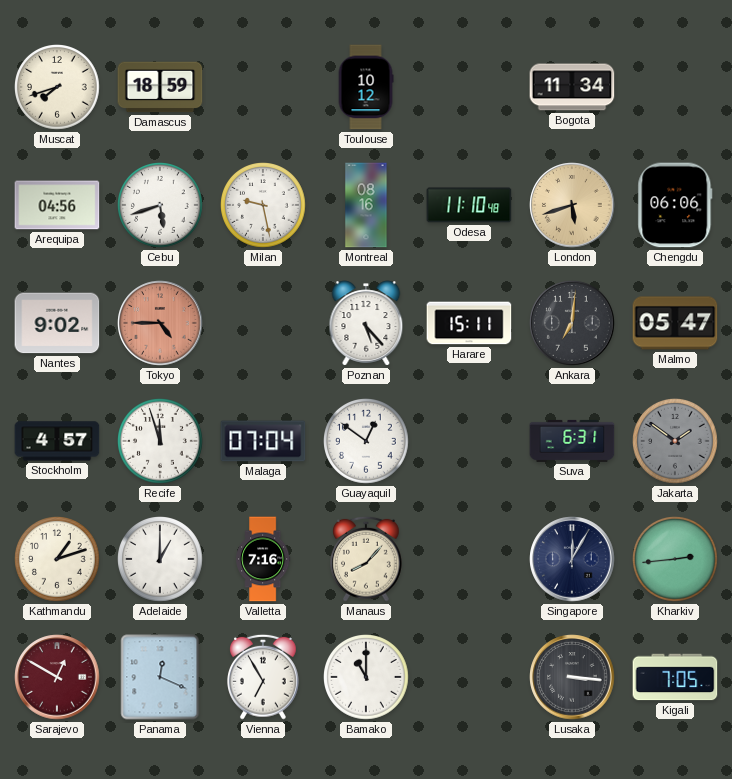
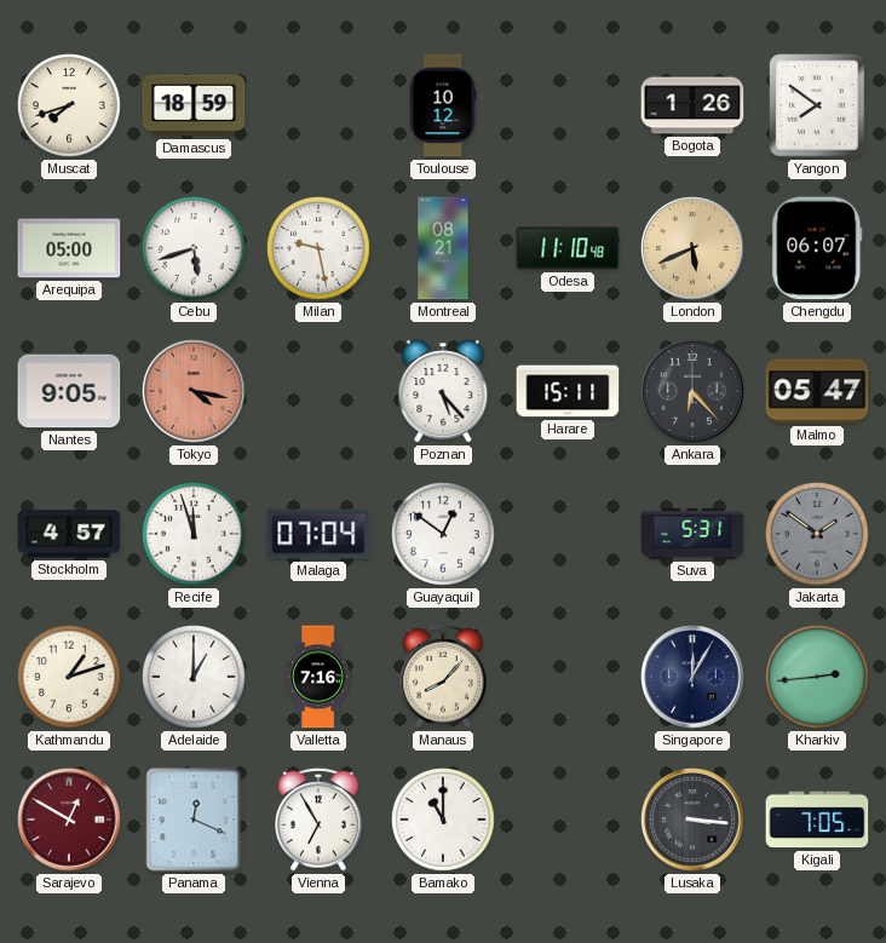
Bogota: 11:34 -> 1:26 (692, 105)
Yangon: none -> 7:51 (817, 105)
Arequipa: 04:56 -> 05:00 (69, 248)
Montreal: 08:16 -> 08:21 (443, 248)
London: 5:42 -> 5:41 (692, 248)
Chengdu: 06:06 -> 06:07 (817, 248)
Nantes: 9:02 -> 9:05 (69, 391)
Tokyo: 4:45 -> 4:17 (194, 391)
Ankara: 7:01 -> 6:23 (692, 391)
Suva: 6:31 -> 5:31 (692, 534)
